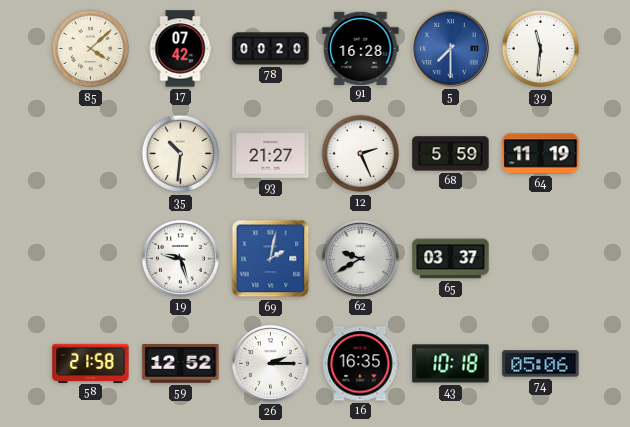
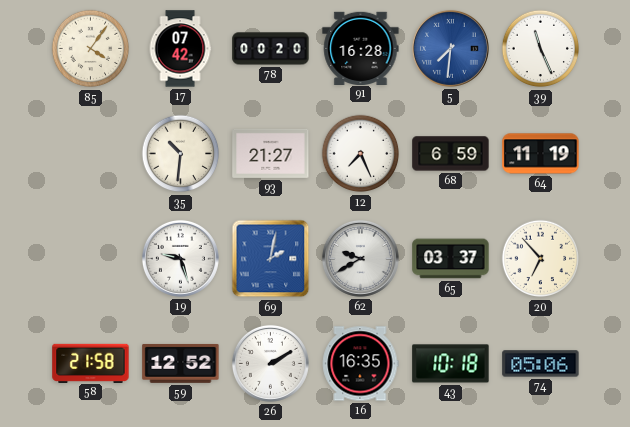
85: 4:08 -> 4:06 (91, 49)
5: 7:30 -> 7:31 (450, 48)
39: 11:31 -> 11:26 (541, 49)
12: 2:26 -> 7:26 (361, 154)
68: 5:59 -> 6:59 (451, 154)
20: none -> 6:53 (541, 259)
26: 2:15 -> 2:10 (270, 363)
